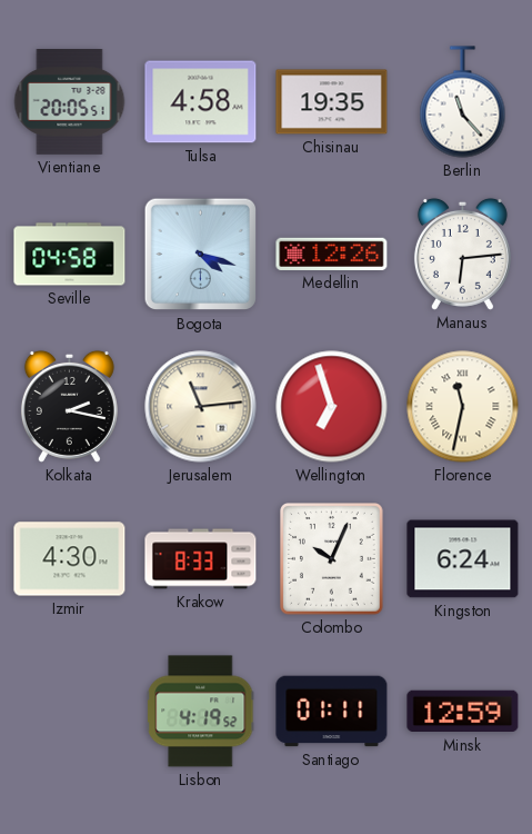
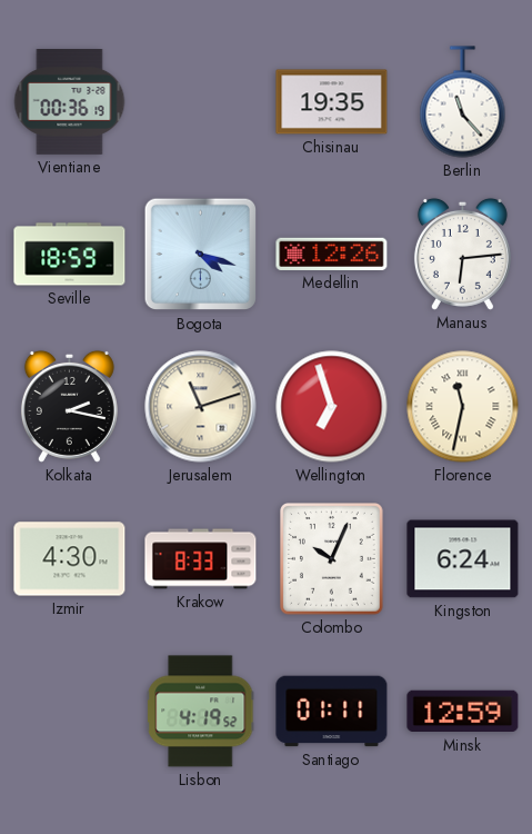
Vientiane: 20:05 -> 00:36 (70, 102)
Tulsa: 4:58 -> none (201, 102)
Seville: 04:58 -> 18:59 (70, 255)
Jerusalem: 11:14 -> 11:12 (201, 407)
